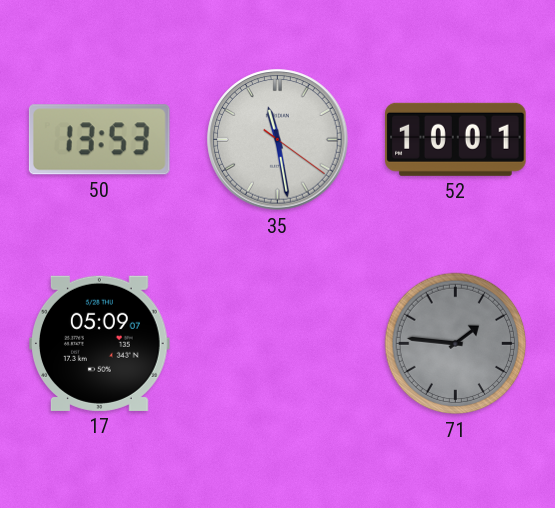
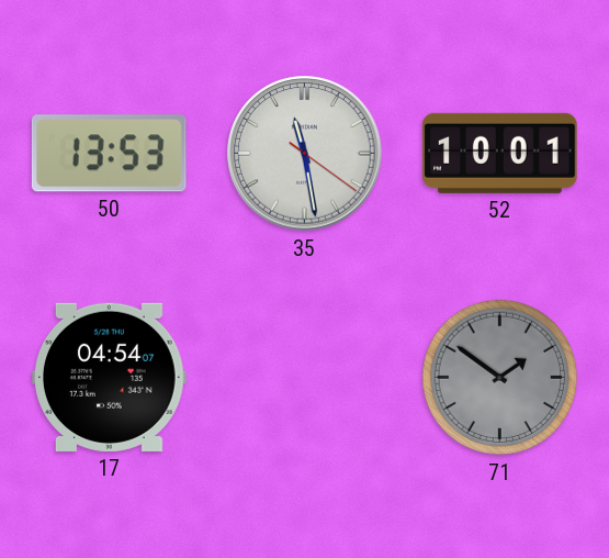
17: 05:09 -> 04:54 (110, 377)
71: 1:46 -> 1:51 (500, 378)
